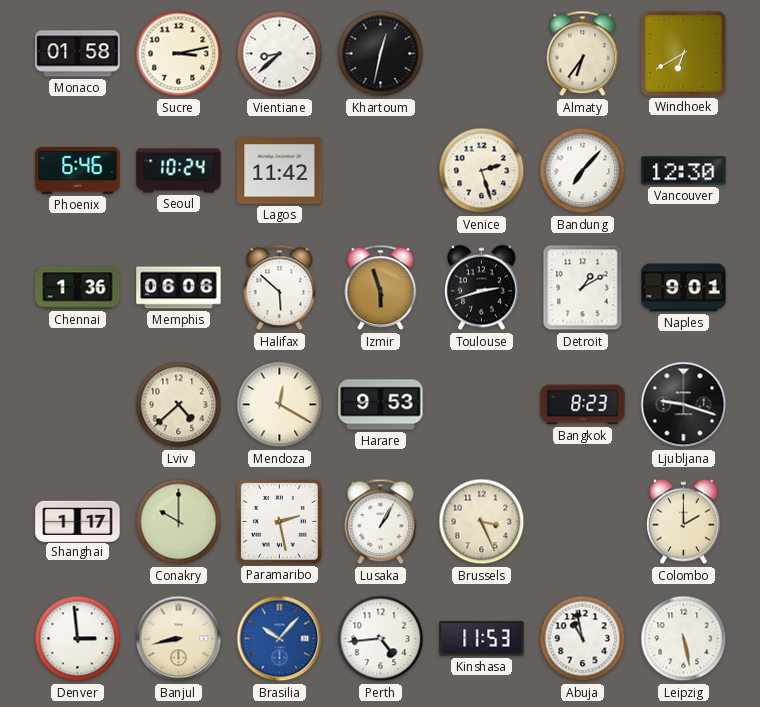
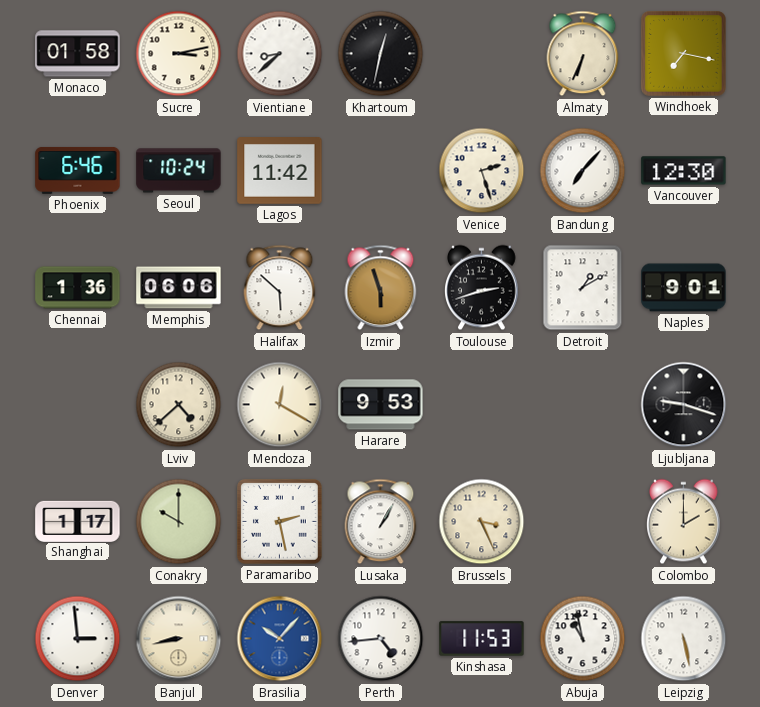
Almaty: 6:36 -> 6:34 (583, 54)
Windhoek: 6:40 -> 7:17 (684, 54)
Bangkok: 8:23 -> none (583, 405)
